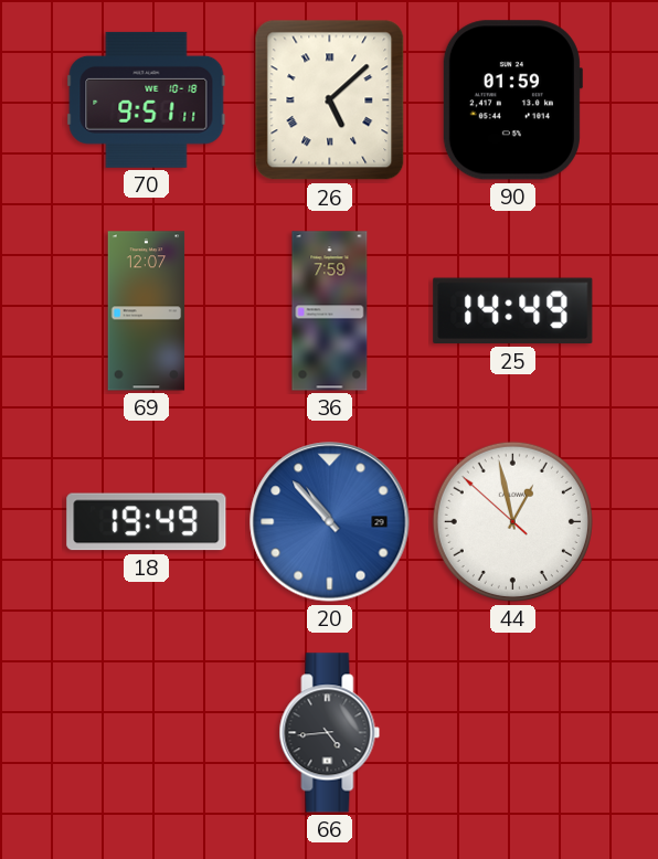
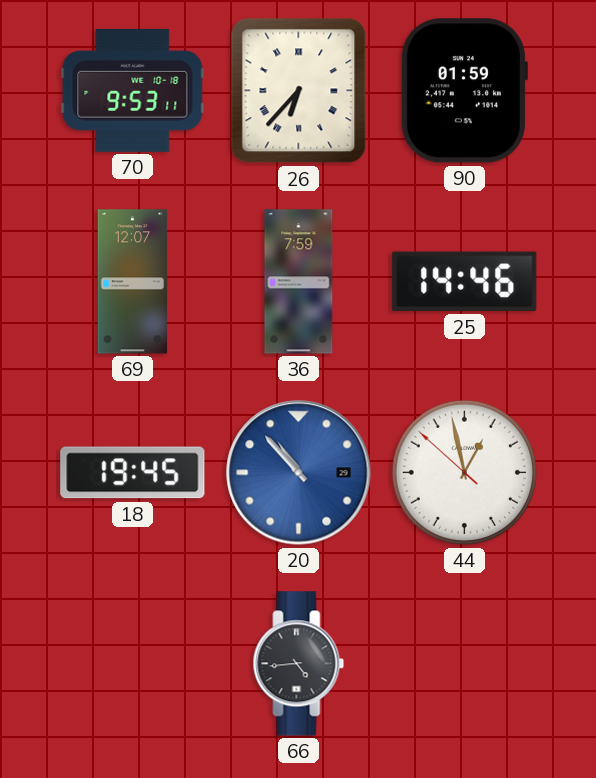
70: 9:51 -> 9:53 (133, 90)
26: 5:08 -> 6:37 (299, 91)
25: 14:49 -> 14:46 (465, 282)
18: 19:49 -> 19:45 (133, 473)
